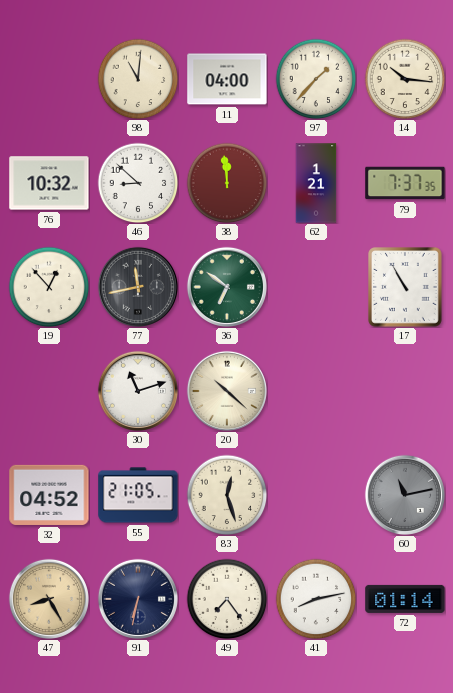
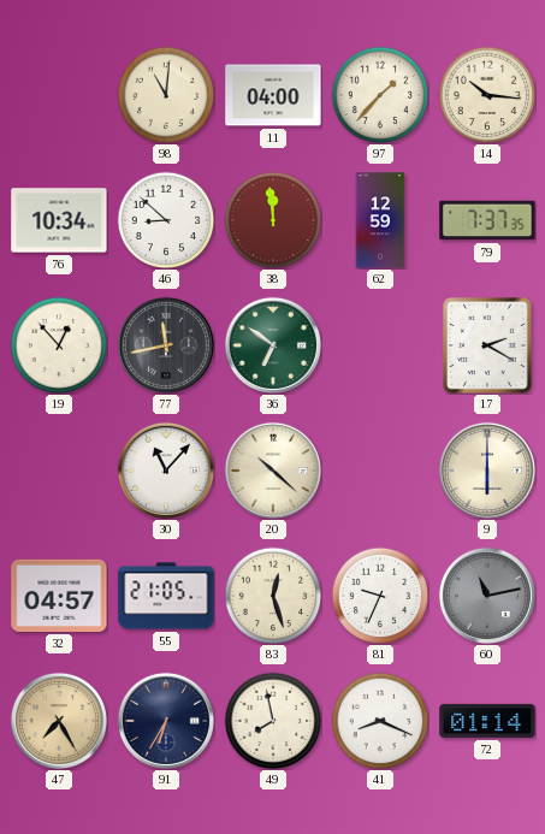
76: 10:32 -> 10:34 (59, 220)
62: 1:21 -> 12:59 (380, 220)
17: 10:55 -> 2:20 (488, 345)
30: 11:12 -> 11:07 (166, 471)
9: none -> 6:00 (487, 471)
32: 04:52 -> 04:57 (59, 596)
81: none -> 9:34 (380, 596)
47: 8:25 -> 7:25 (59, 721)
91: 6:32 -> 6:35 (166, 721)
49: 7:24 -> 7:58 (273, 721)
41: 8:13 -> 8:19 (380, 721)
